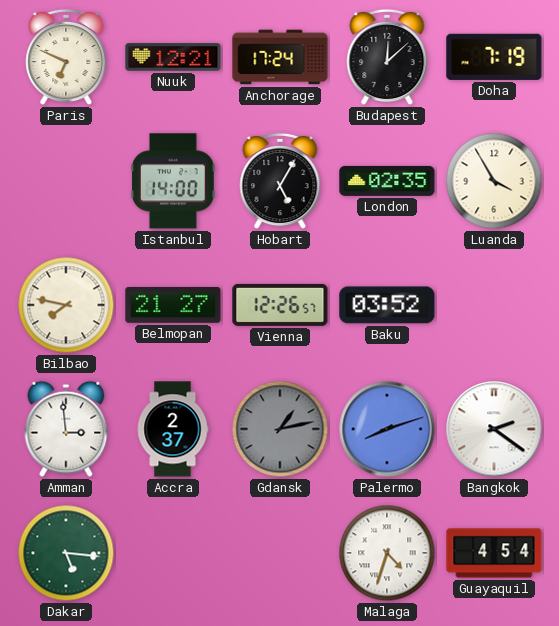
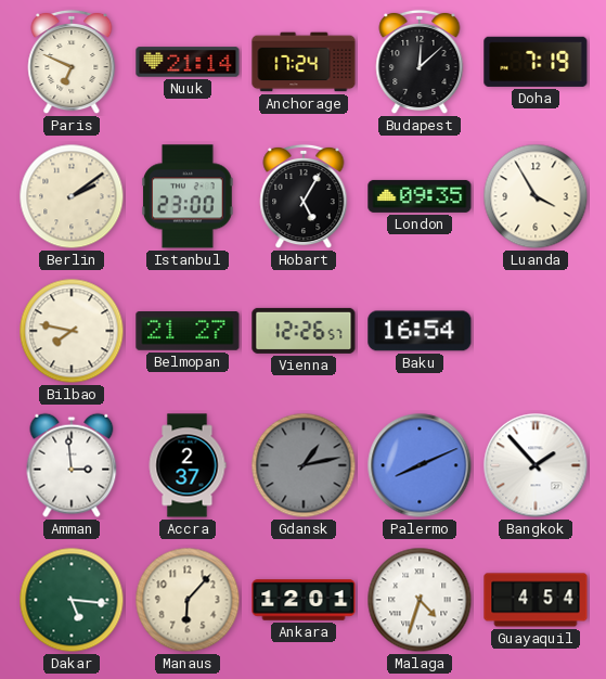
Nuuk: 12:21 -> 21:14 (188, 62)
Berlin: none -> 2:09 (72, 196)
Istanbul: 14:00 -> 23:00 (189, 196)
London: 02:35 -> 09:35 (420, 196)
Baku: 03:52 -> 16:54 (420, 331)
Palermo: 8:12 -> 8:11 (420, 465)
Bangkok: 2:21 -> 1:53 (536, 465)
Manaus: none -> 6:07 (188, 600)
Ankara: none -> 12:01 (304, 600)
